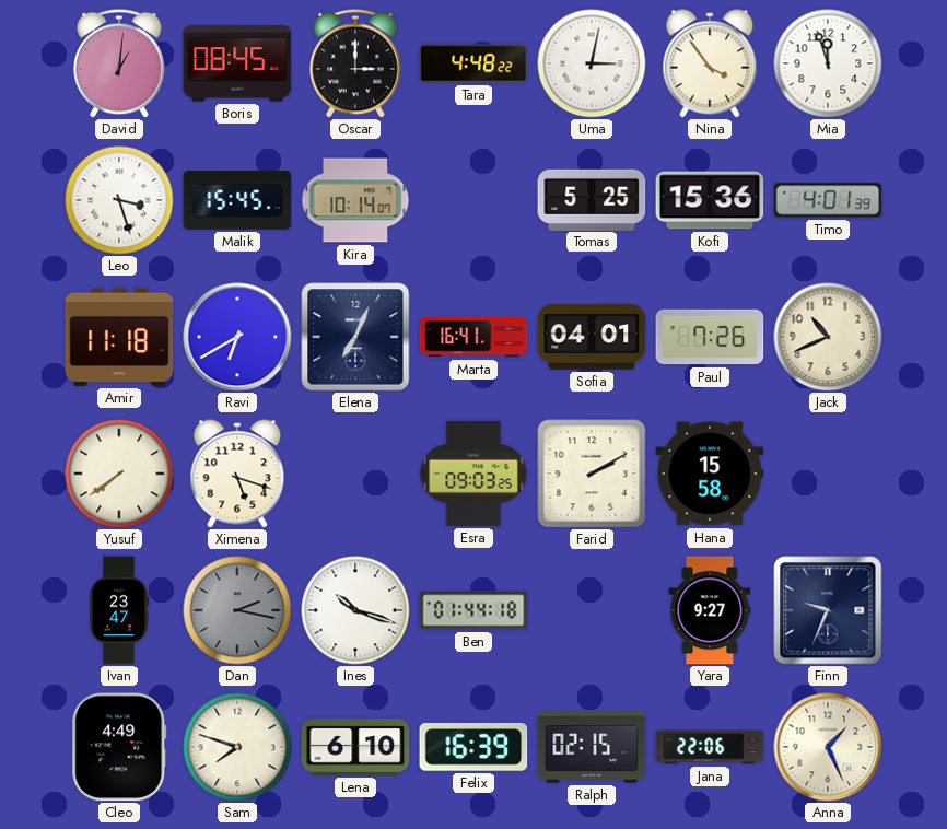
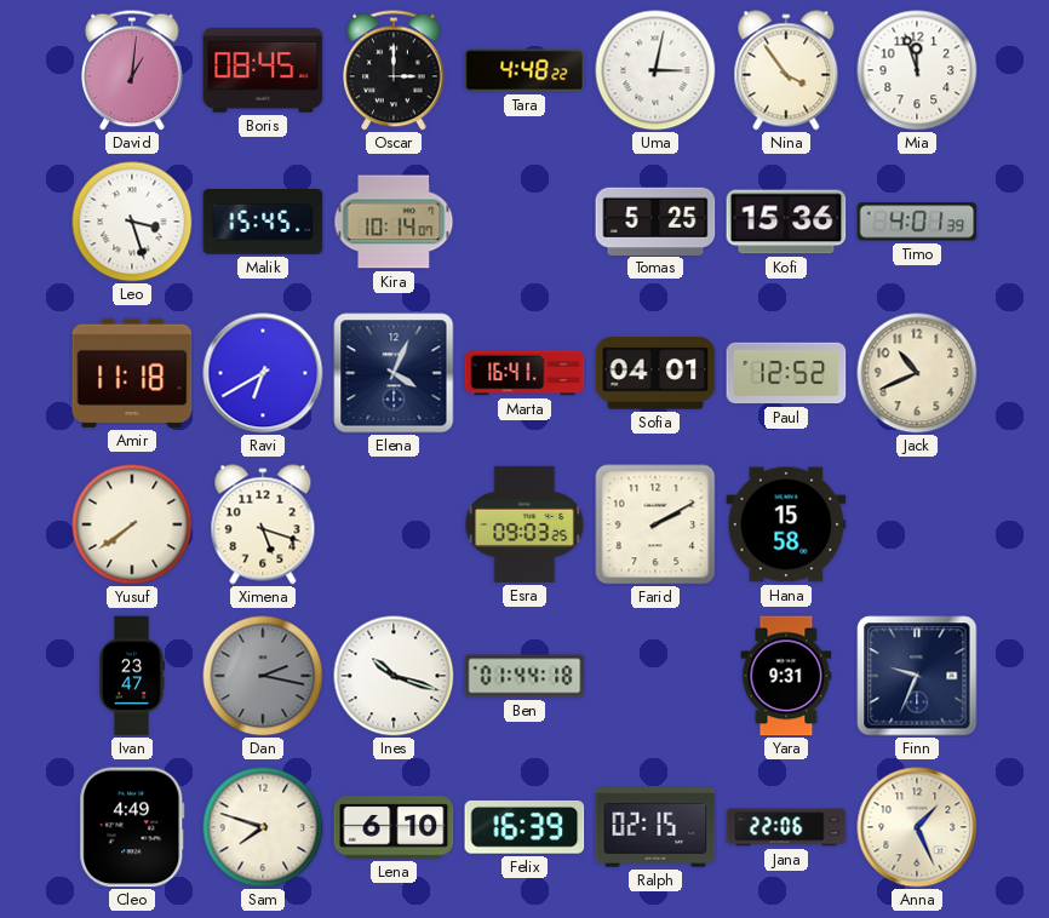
Elena: 7:04 -> 4:04 (394, 373)
Paul: 7:26 -> 12:52 (786, 373)
Yara: 9:27 -> 9:31 (786, 676)
